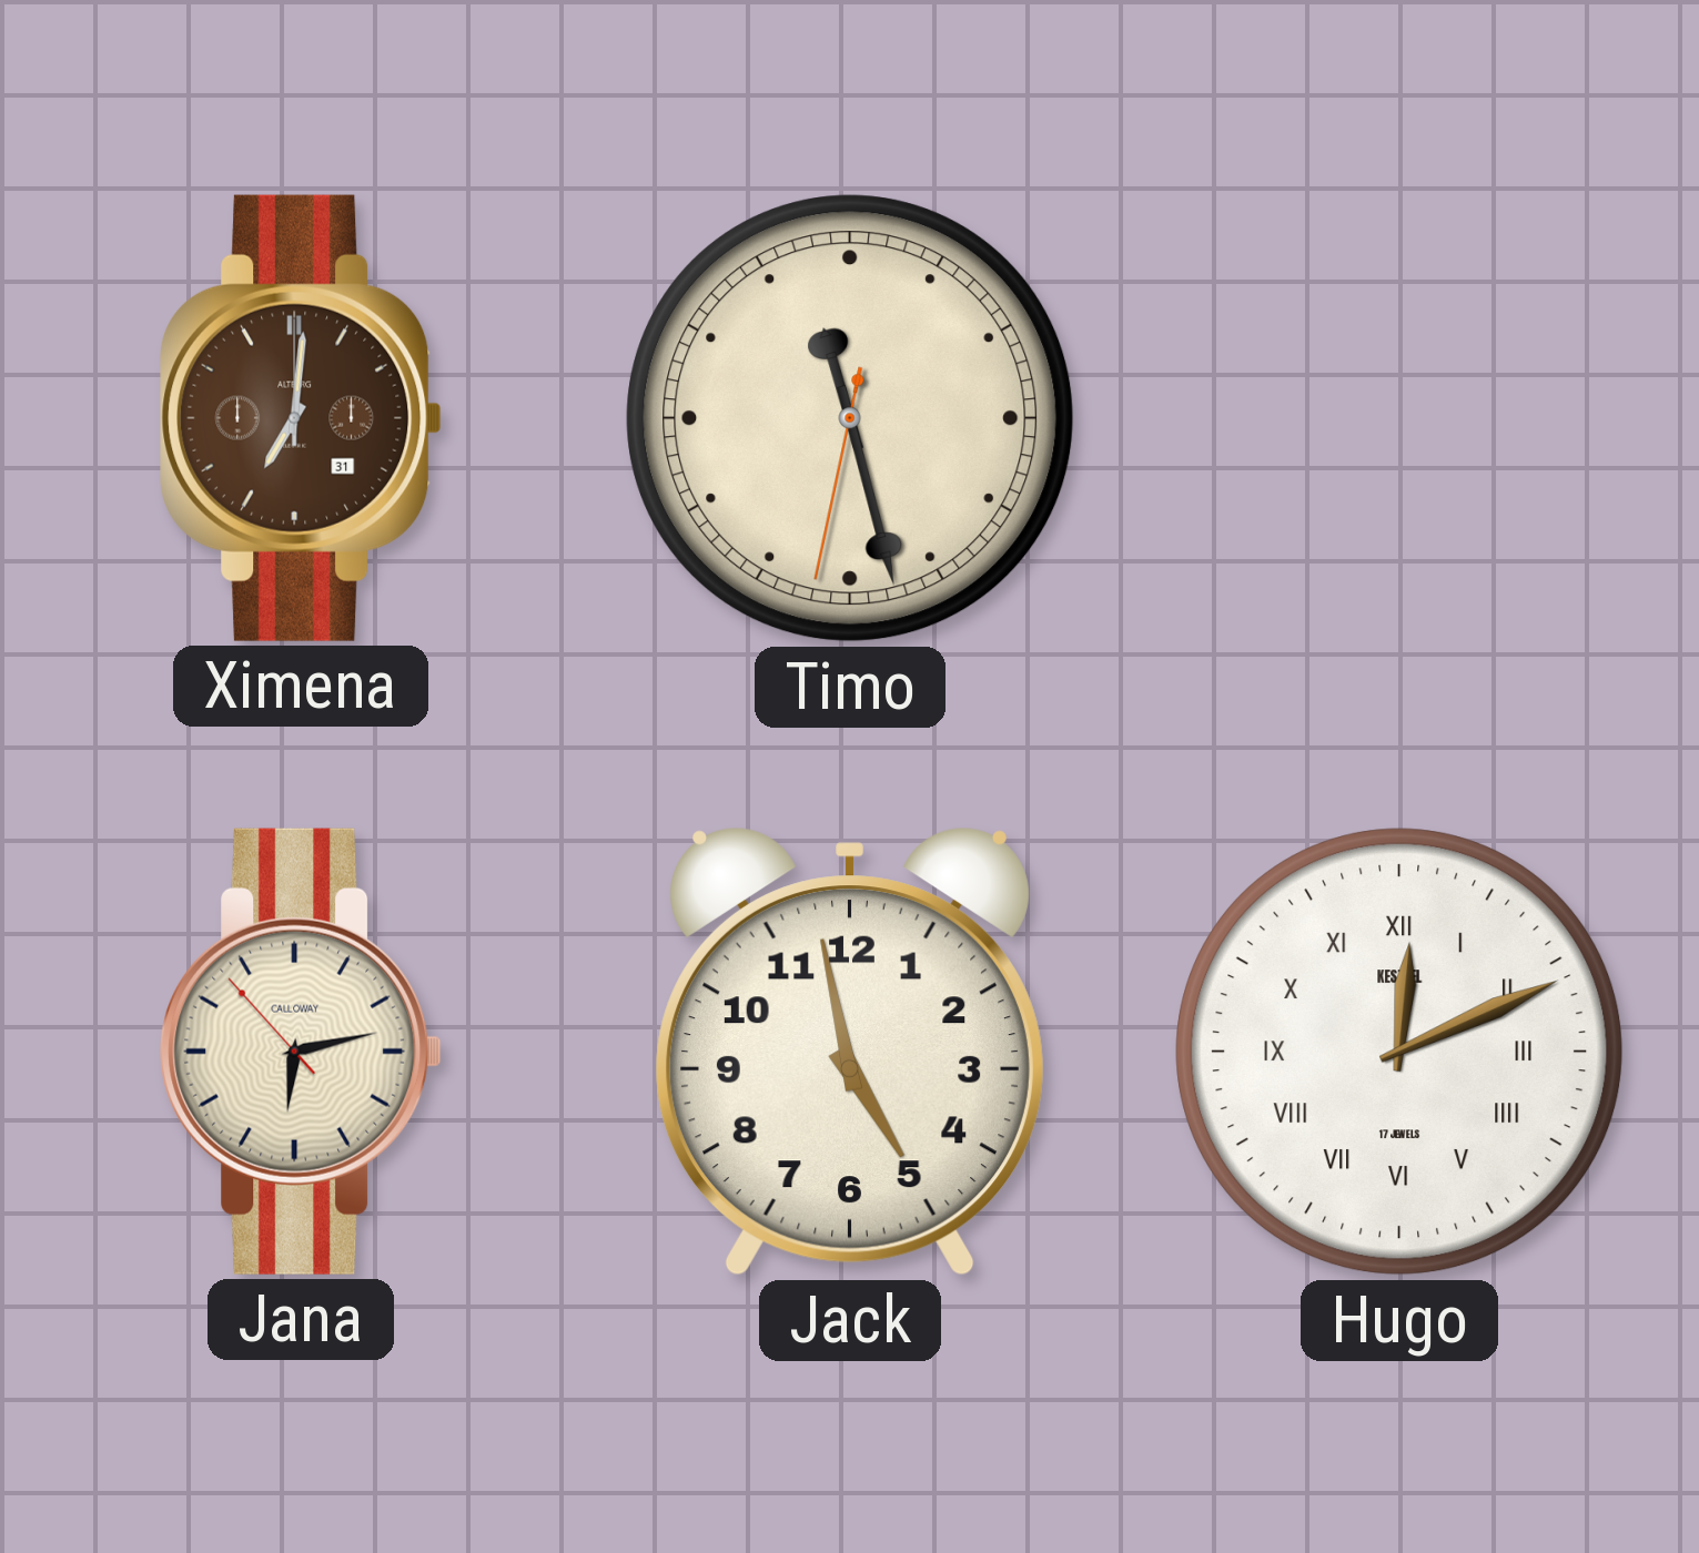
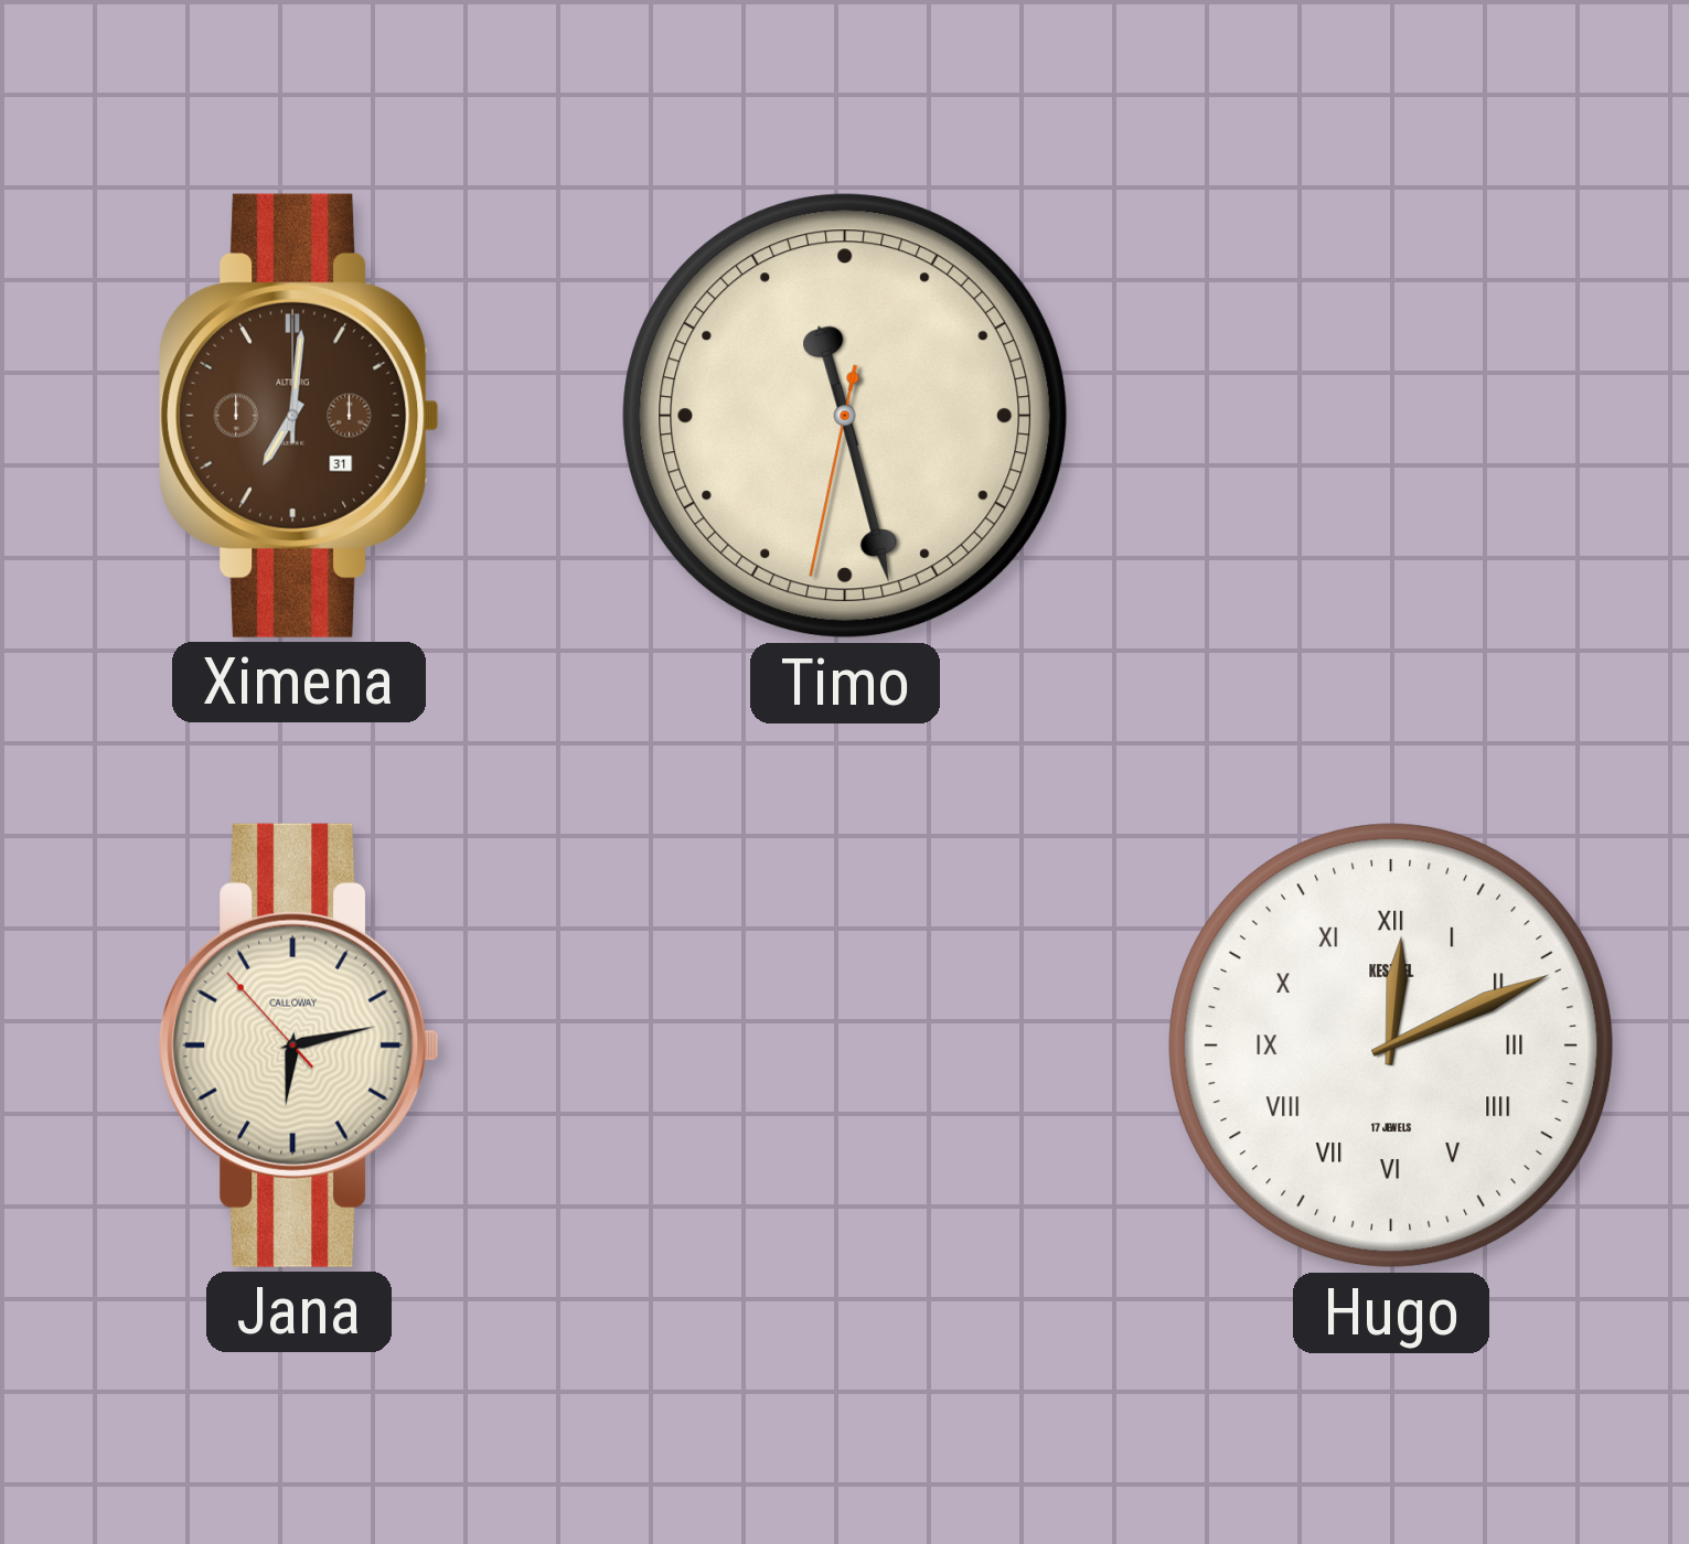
Jack: 4:58 -> none (850, 1052)
